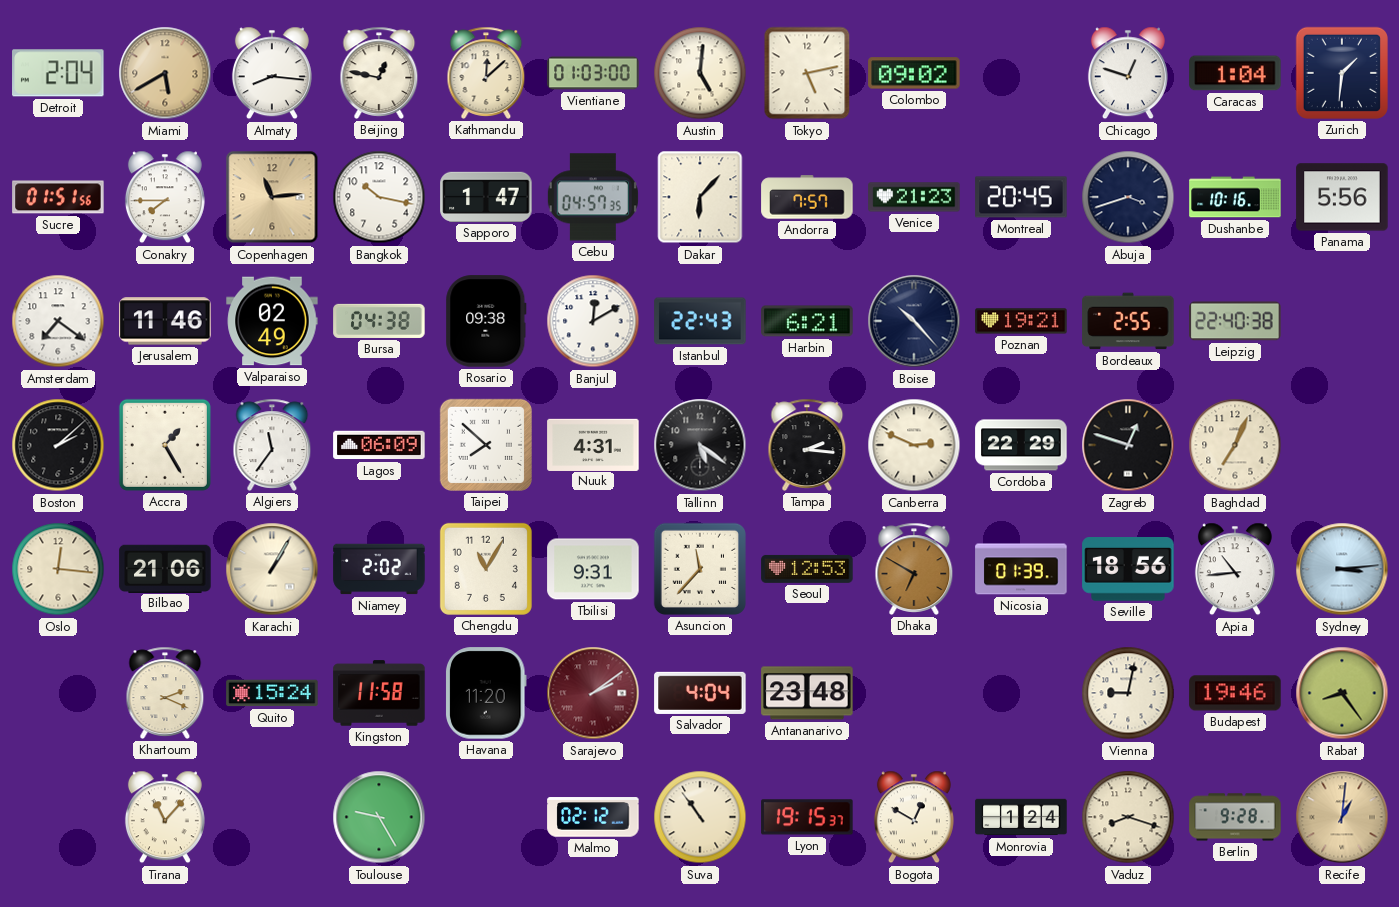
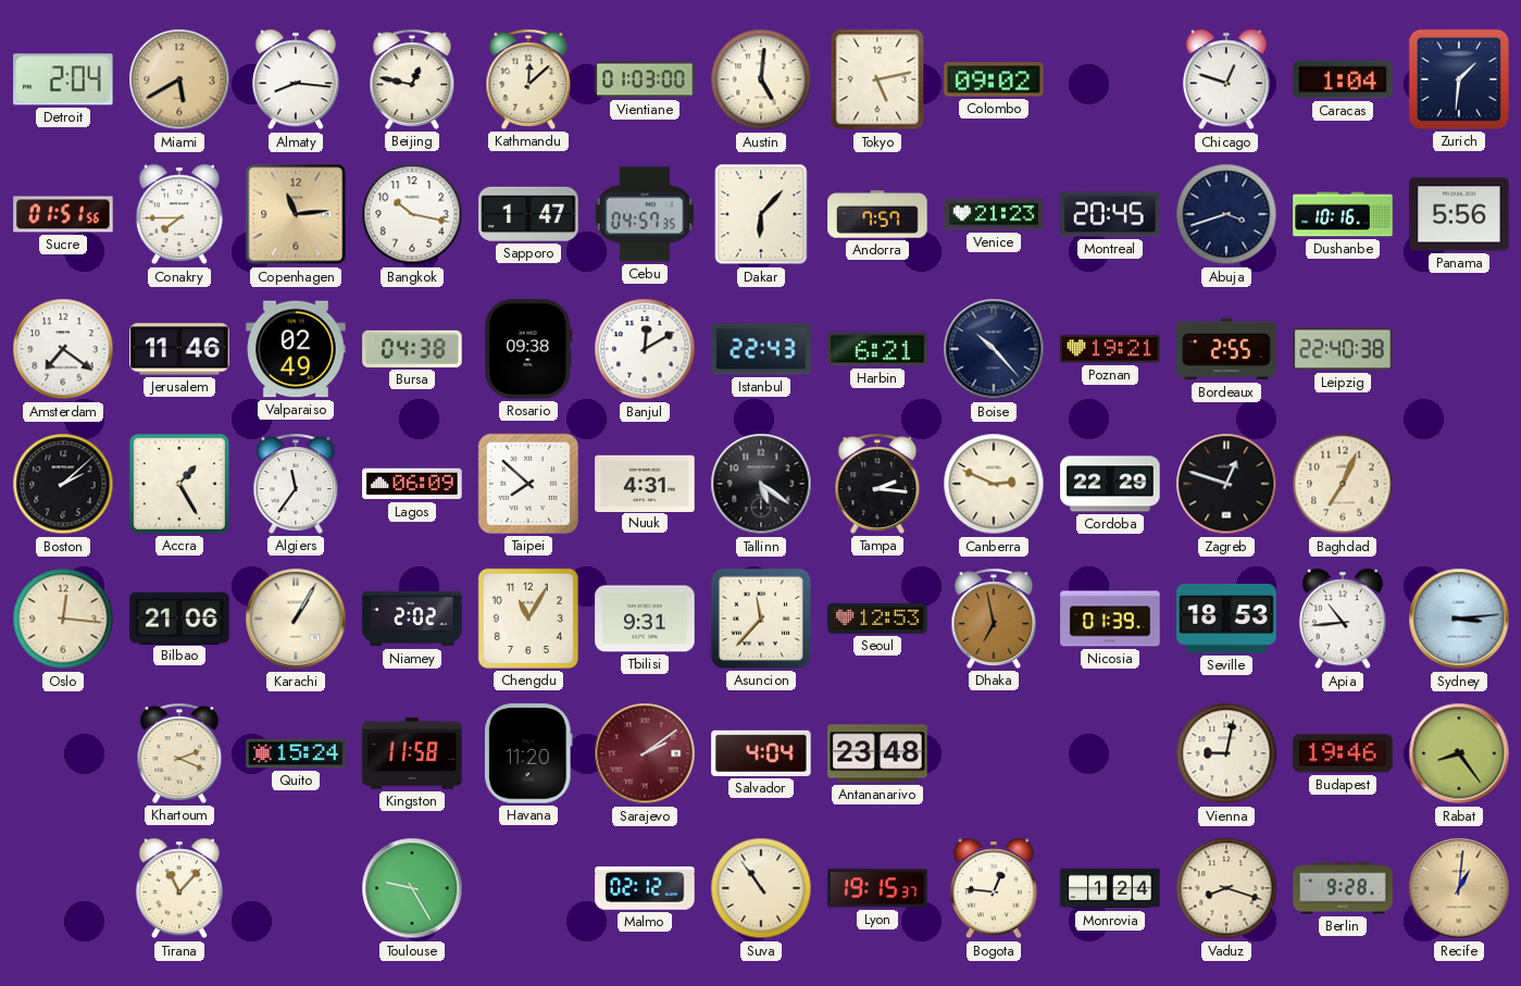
Dhaka: 6:50 -> 6:58 (994, 619)
Seville: 18:56 -> 18:53 (1226, 620)
Bogota: 12:50 -> 12:46 (994, 888)
